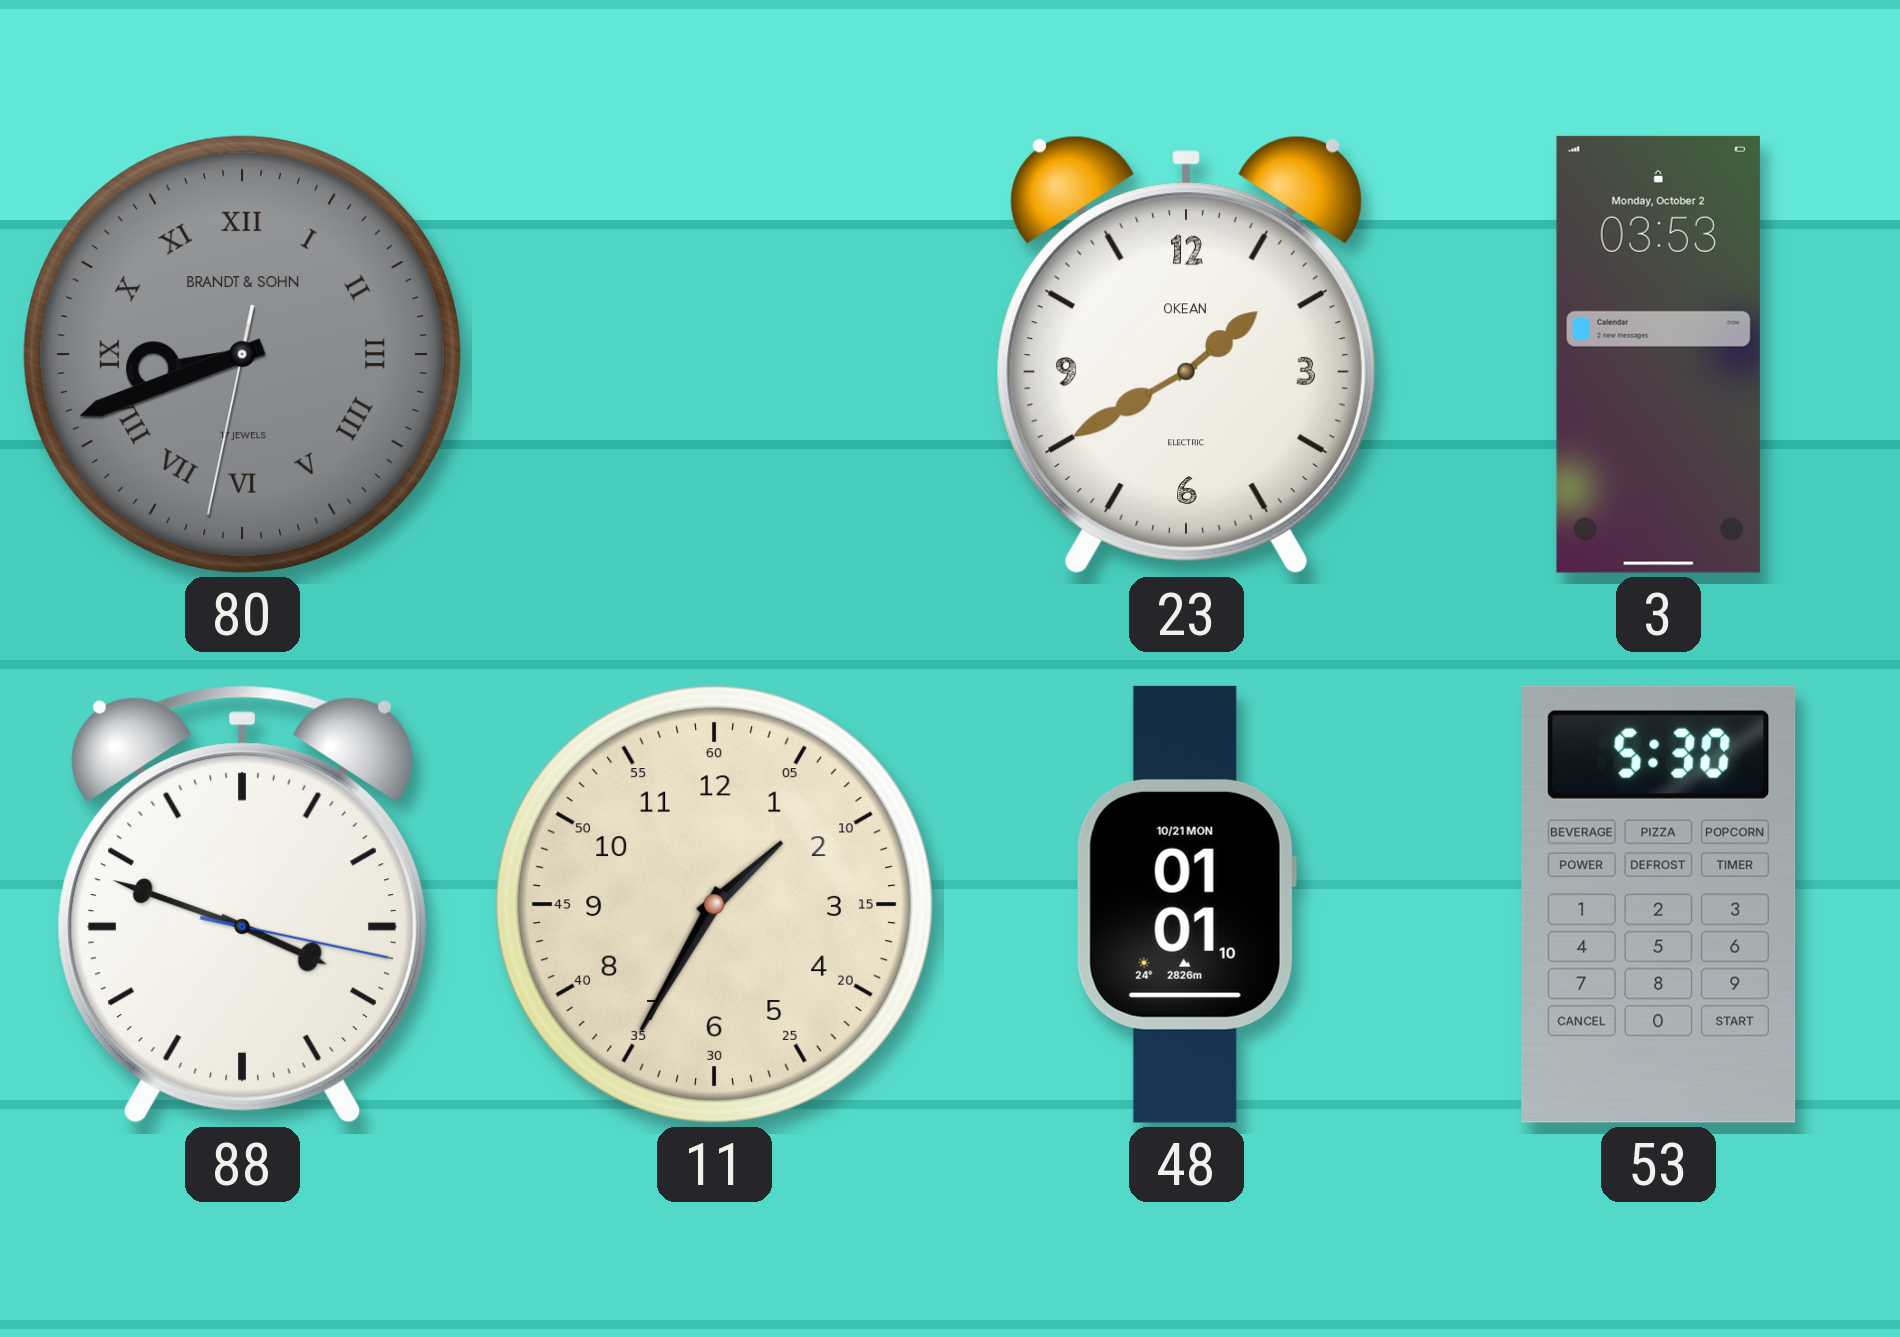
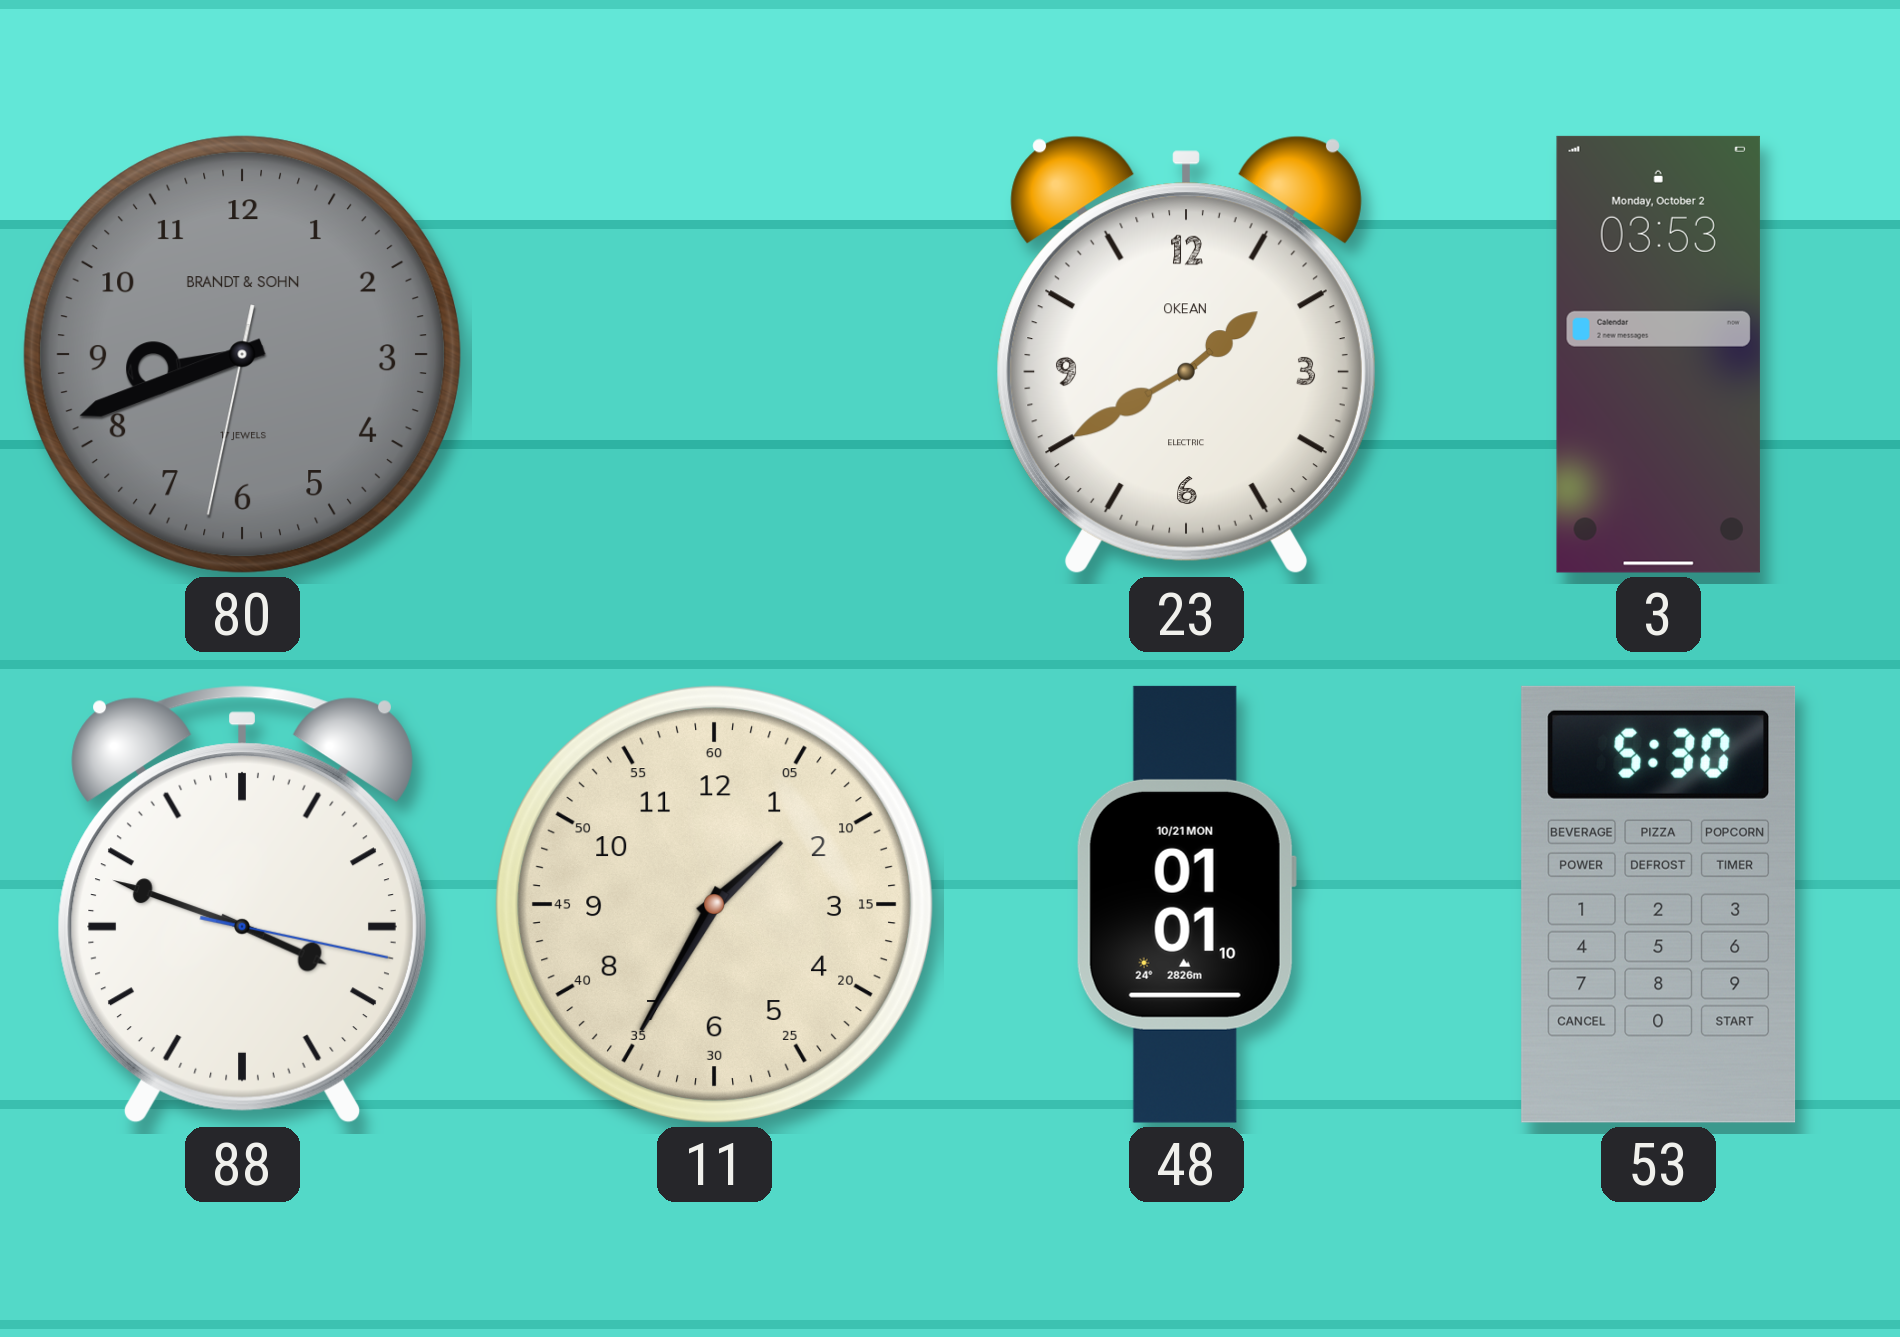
80 numerals: Roman -> Arabic (242, 354)
